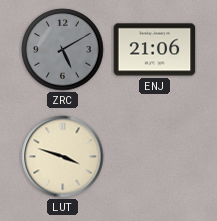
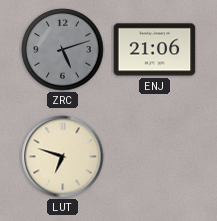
ZRC: 5:10 -> 5:12 (63, 50)
LUT: 3:48 -> 6:48 (63, 157)
